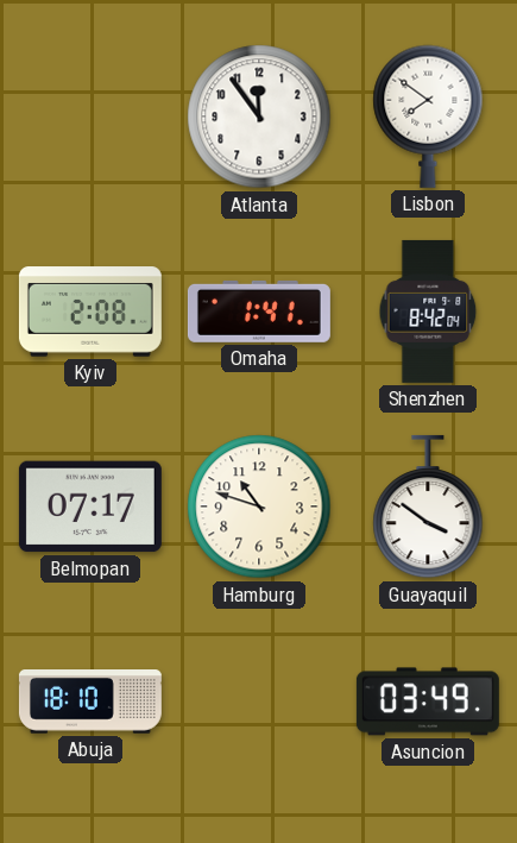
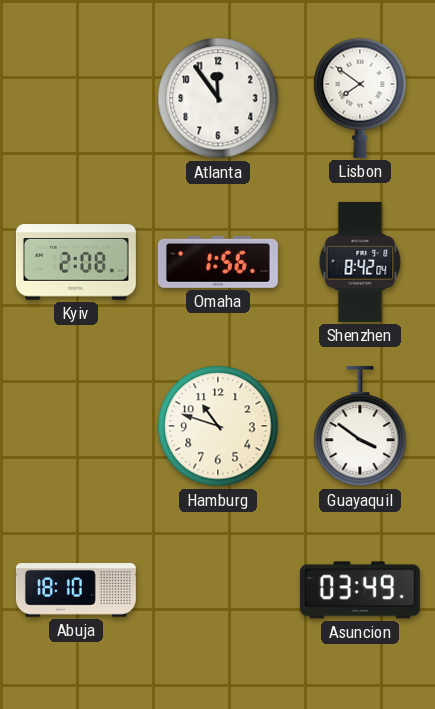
Omaha: 1:41 -> 1:56 (218, 262)
Belmopan: 07:17 -> none (90, 507)
